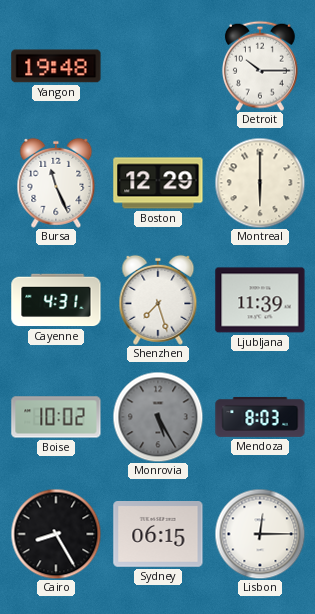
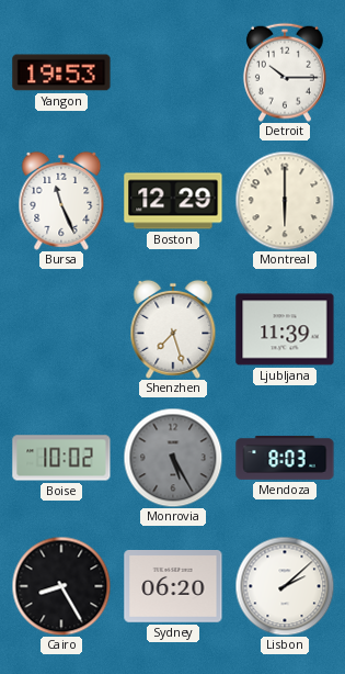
Yangon: 19:48 -> 19:53 (61, 72)
Cayenne: 4:31 -> none (56, 300)
Sydney: 06:15 -> 06:20 (173, 587)
Lisbon: 12:15 -> 2:08 (285, 586)
